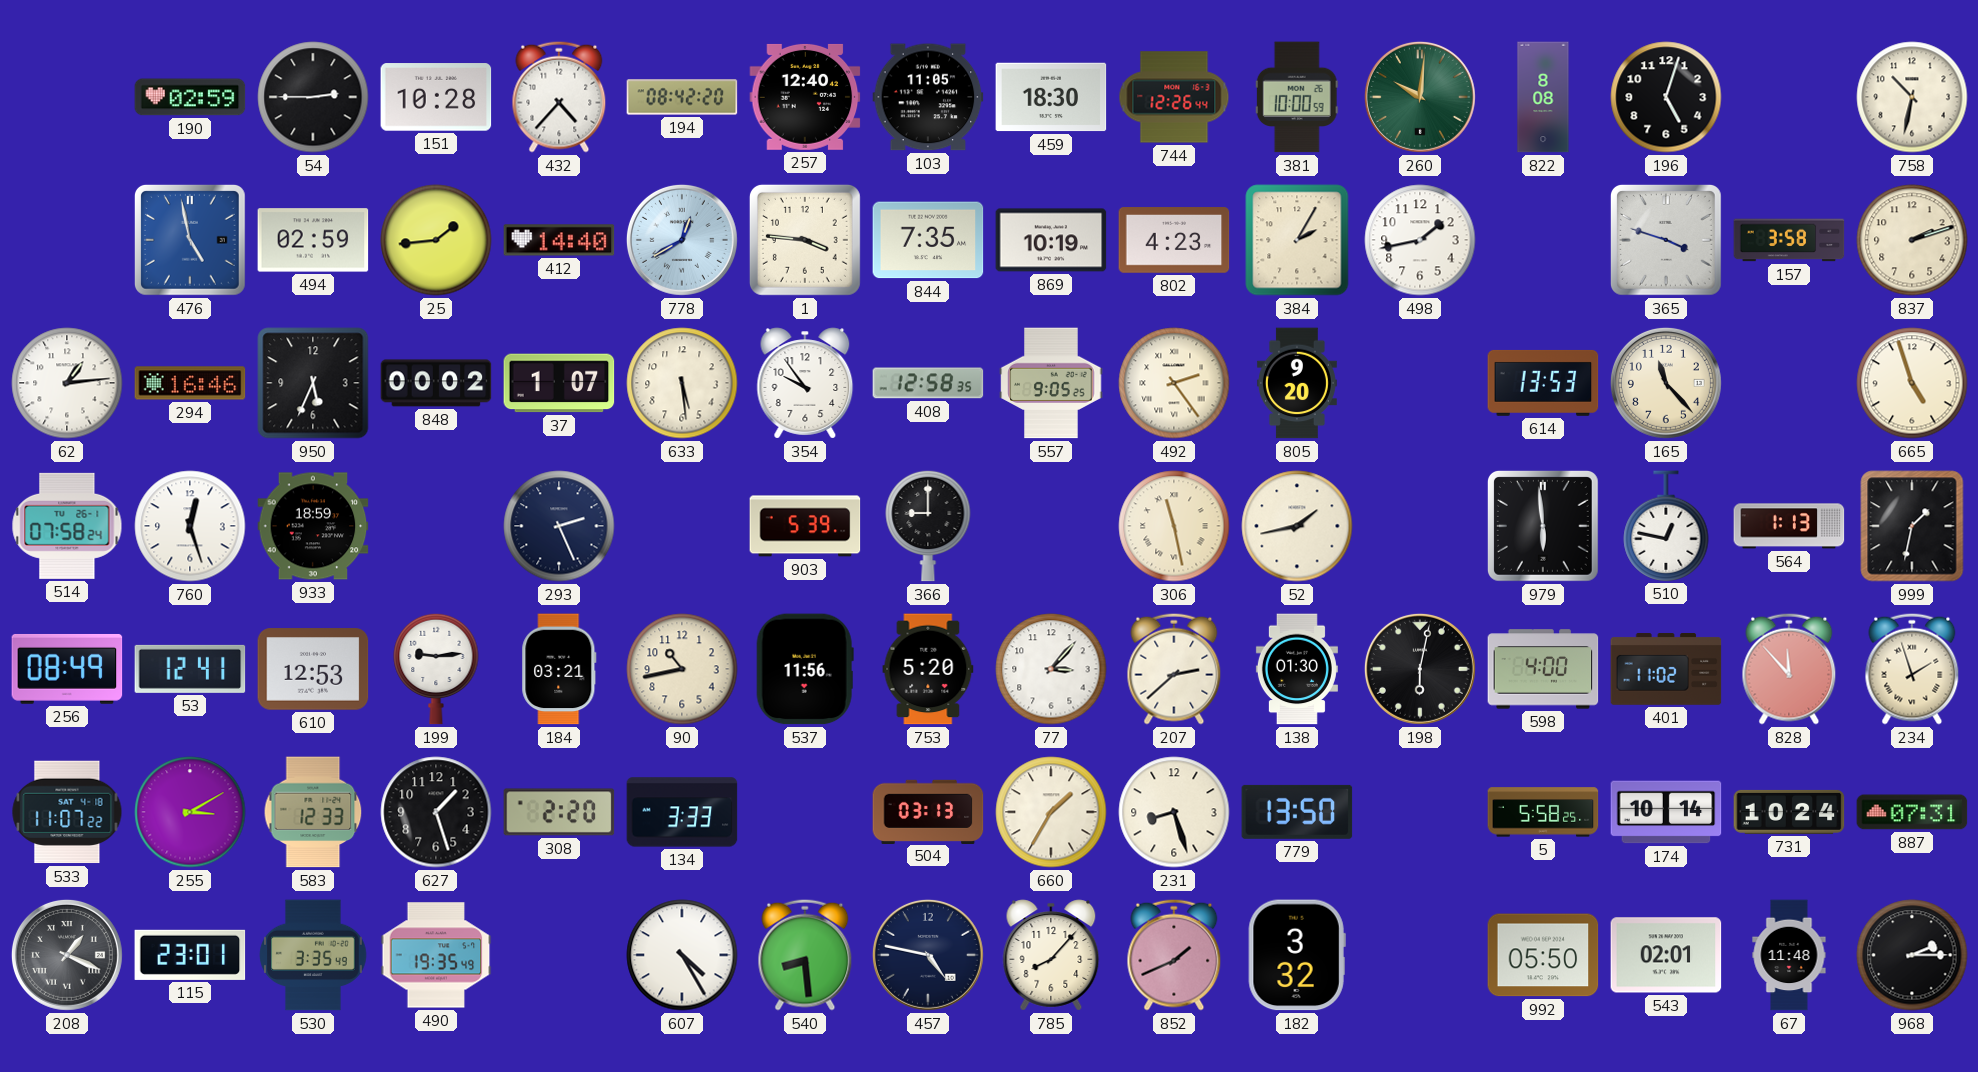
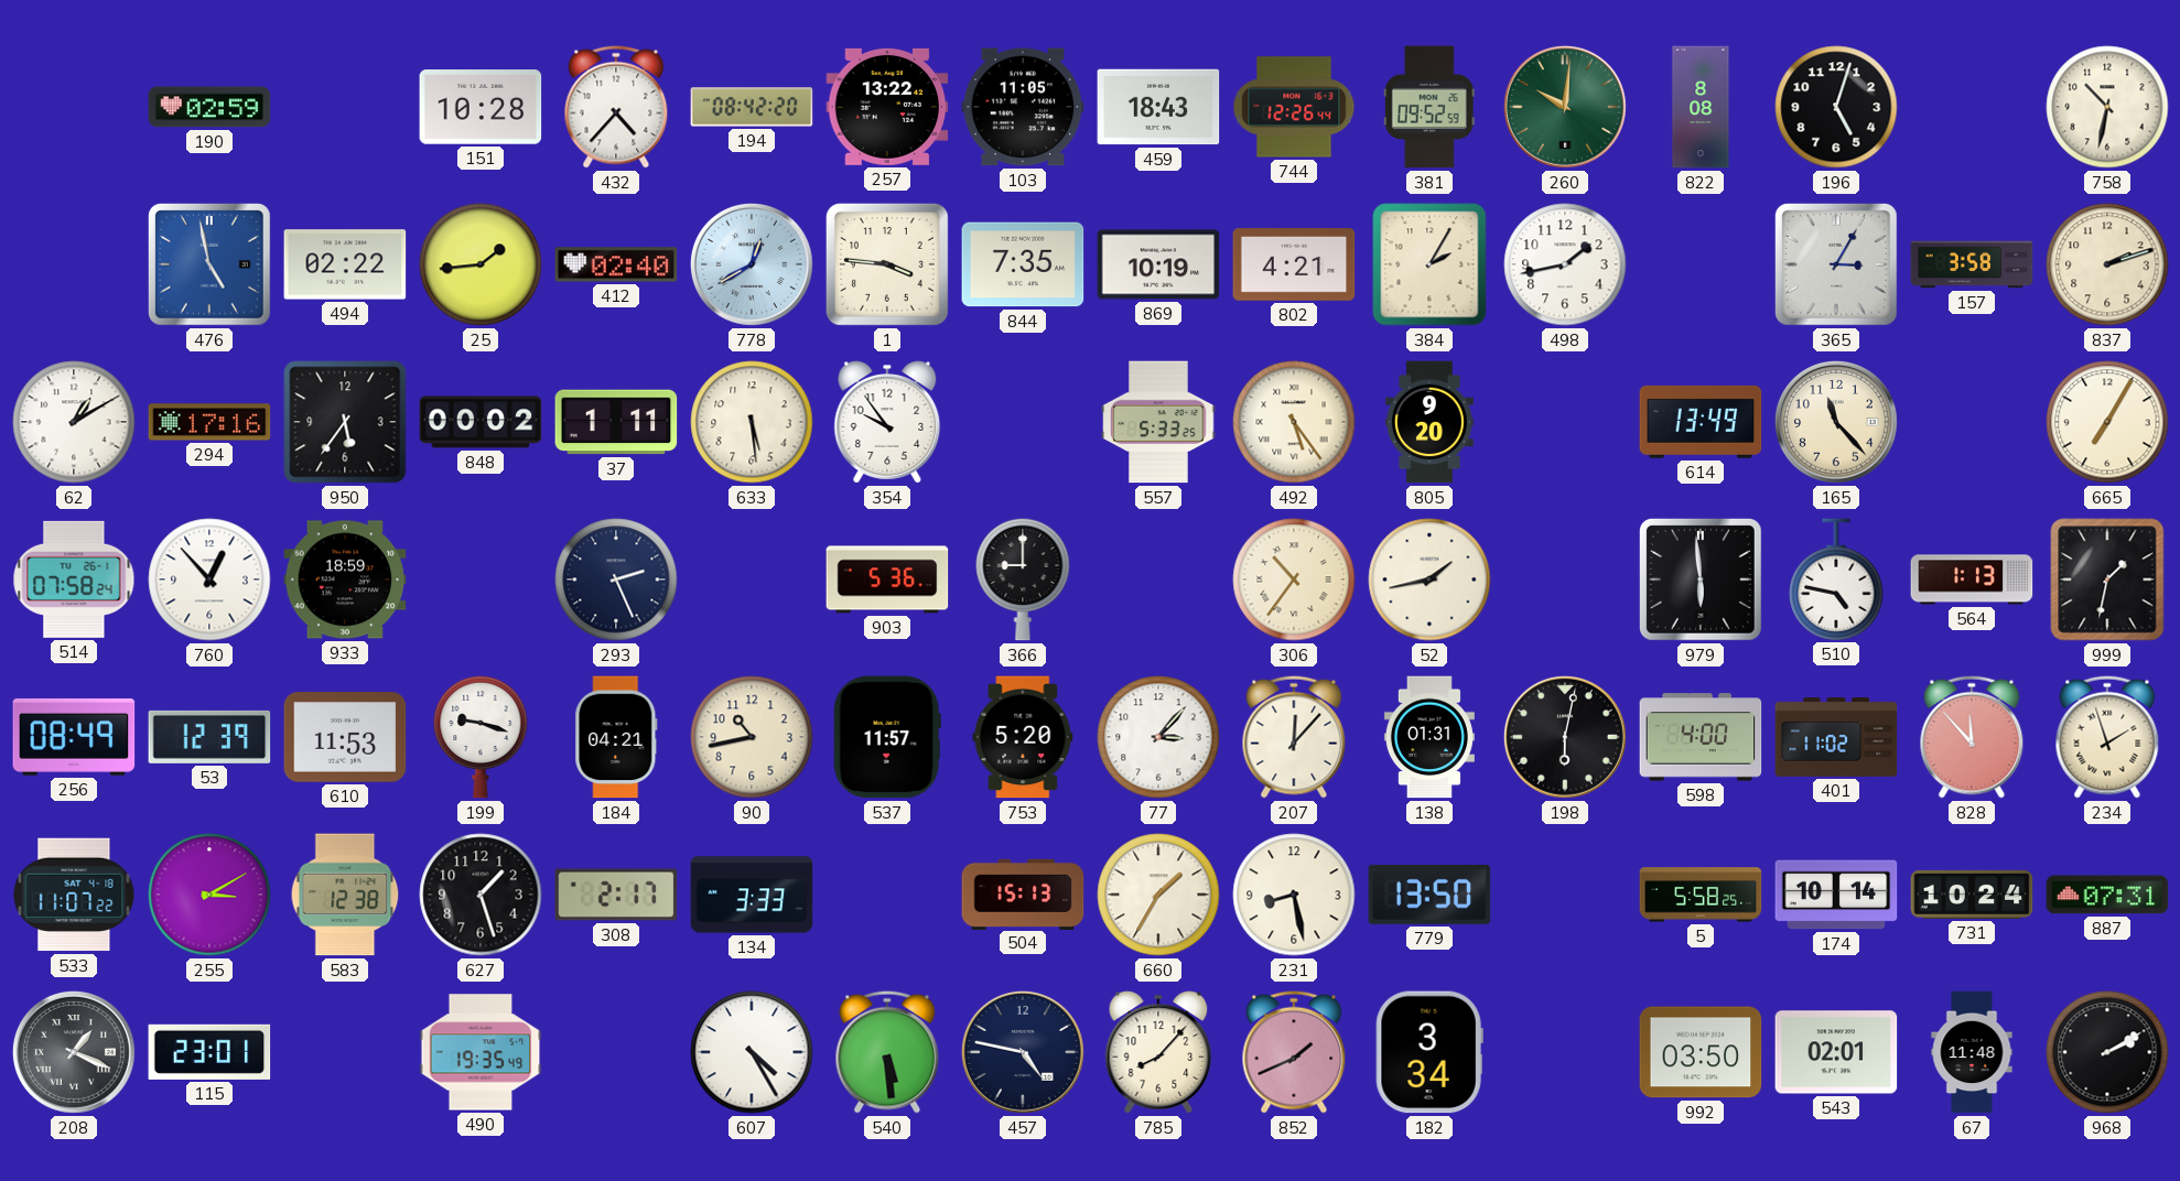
54: 2:45 -> none (313, 97)
257: 12:40 -> 13:22 (887, 107)
459: 18:30 -> 18:43 (1158, 107)
381: 10:00 -> 09:52 (1429, 107)
494: 02:59 -> 02:22 (345, 264)
412: 14:40 -> 02:40 (616, 264)
802: 4:23 -> 4:21 (1294, 264)
365: 3:48 -> 3:05 (1836, 264)
62: 1:14 -> 1:10 (74, 422)
294: 16:46 -> 17:16 (209, 422)
950: 5:34 -> 5:36 (345, 422)
37: 1:07 -> 1:11 (616, 422)
408: 12:58 -> none (928, 383)
557: 9:05 -> 5:33 (1158, 422)
492: 2:24 -> 5:24 (1294, 422)
614: 13:53 -> 13:49 (1701, 422)
665: 4:57 -> 7:05 (2107, 422)
760: 12:27 -> 12:53 (209, 579)
903: 5:39 -> 5:36 (887, 579)
306: 11:28 -> 10:36 (1294, 579)
510: 12:47 -> 4:47 (1836, 579)
53: 12:41 -> 12:39 (209, 737)
610: 12:53 -> 11:53 (345, 737)
199: 9:14 -> 9:18 (481, 737)
184: 03:21 -> 04:21 (616, 737)
537: 11:56 -> 11:57 (887, 737)
207: 2:38 -> 12:07 (1294, 737)
138: 01:30 -> 01:31 (1429, 737)
583: 12:33 -> 12:38 (345, 895)
308: 2:20 -> 2:17 (616, 895)
504: 03:13 -> 15:13 (1023, 893)
231: 8:27 -> 8:28 (1294, 895)
530: 3:35 -> none (313, 955)
540: 8:29 -> 5:29 (887, 1052)
182: 3:32 -> 3:34 (1429, 1052)
992: 05:50 -> 03:50 (1701, 1052)
968: 2:15 -> 2:10 (2107, 1052)
